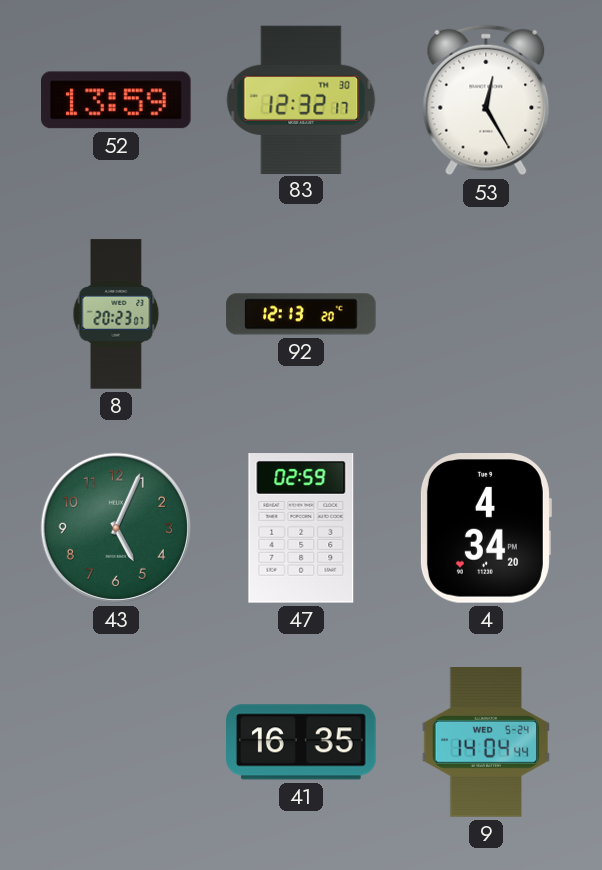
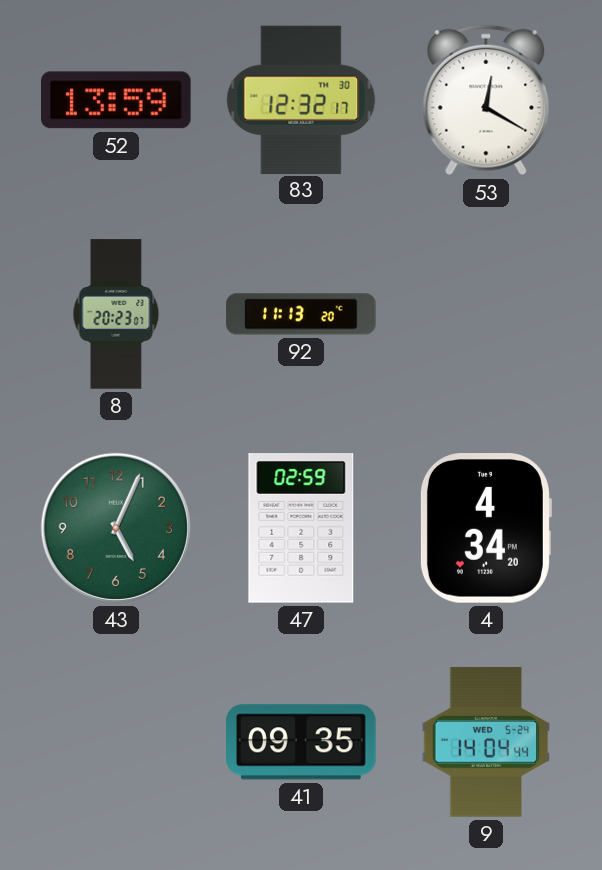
53: 12:25 -> 12:20 (486, 100)
92: 12:13 -> 11:13 (301, 314)
41: 16:35 -> 09:35 (301, 742)
